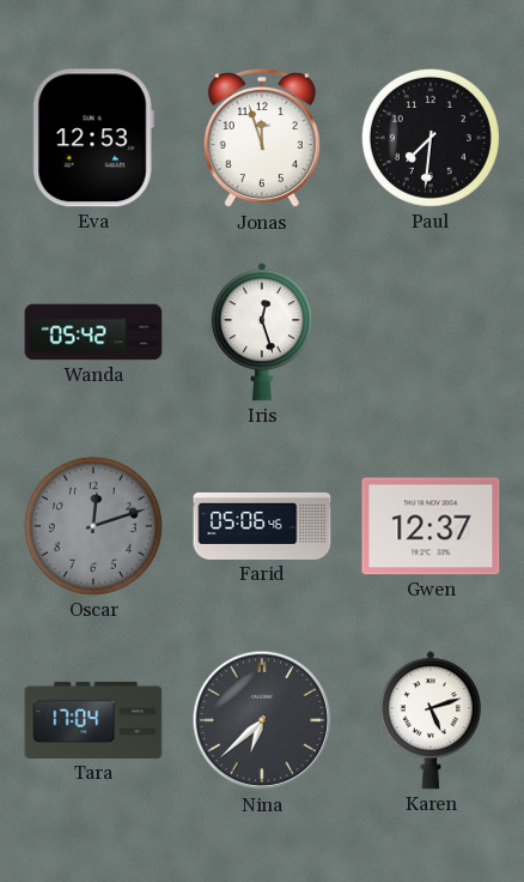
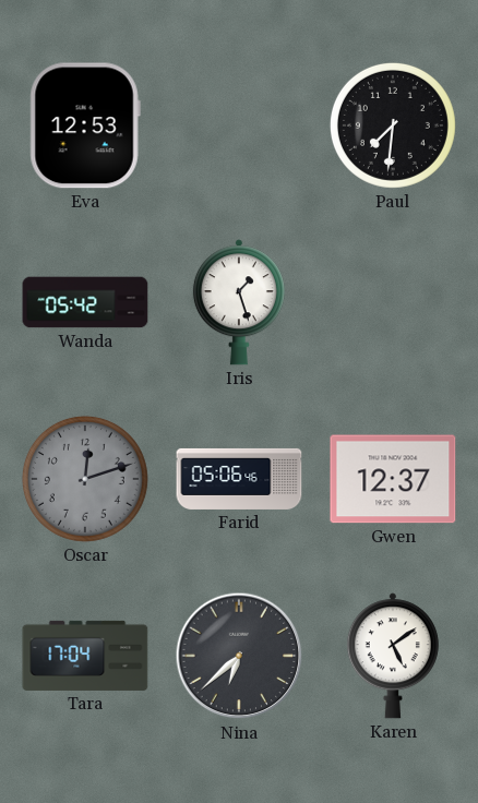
Jonas: 11:57 -> none (262, 138)
Iris: 12:27 -> 1:27 (239, 302)
Karen: 5:12 -> 5:09 (393, 656)
